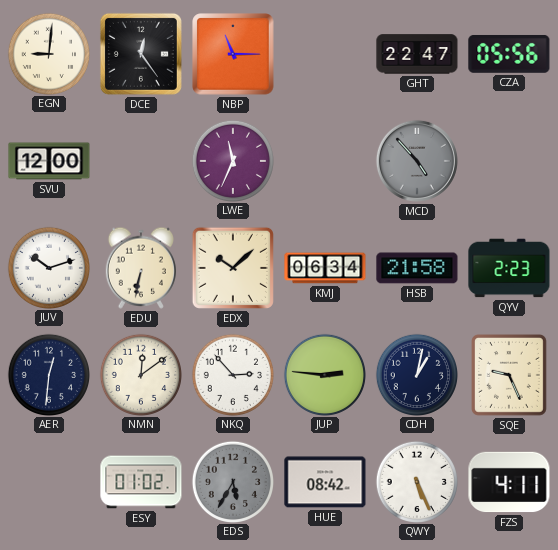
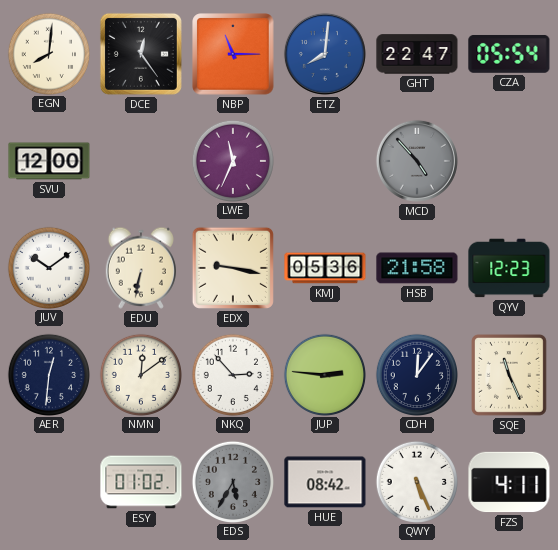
EGN: 9:01 -> 8:01 (48, 53)
ETZ: none -> 8:01 (325, 54)
CZA: 05:56 -> 05:54 (509, 54)
JUV: 10:12 -> 10:09 (48, 267)
EDX: 10:08 -> 9:17 (233, 268)
KMJ: 06:34 -> 05:36 (325, 268)
QYV: 2:23 -> 12:23 (509, 268)
CDH: 1:02 -> 12:06 (416, 374)
SQE: 9:26 -> 11:26 (509, 375)
